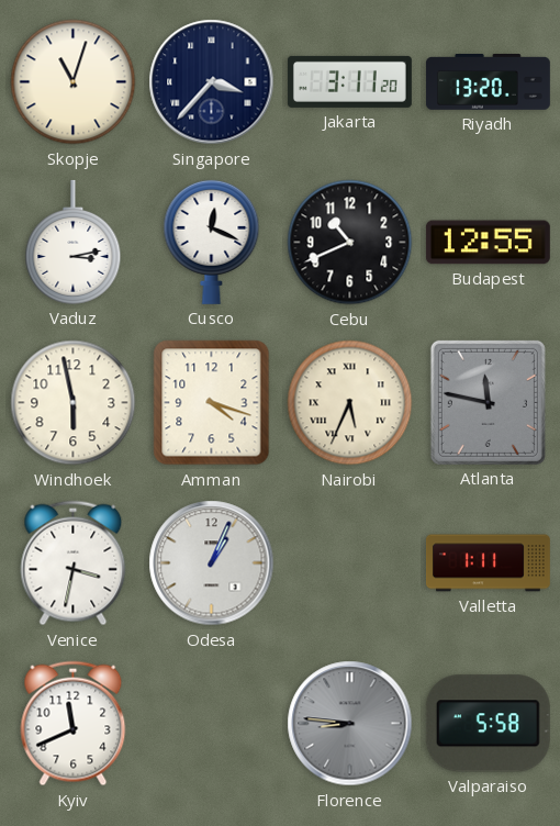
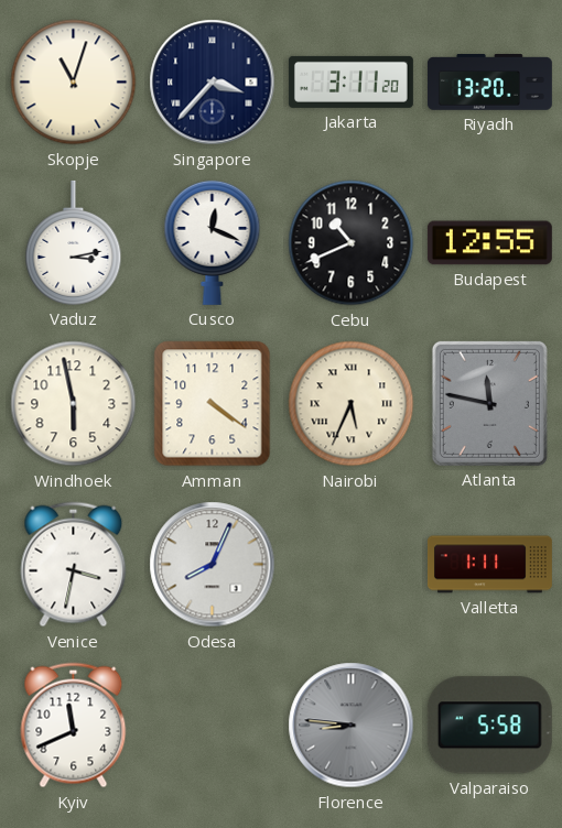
Amman: 4:18 -> 4:21 (213, 404)
Odesa: 1:04 -> 8:04 (213, 565)
